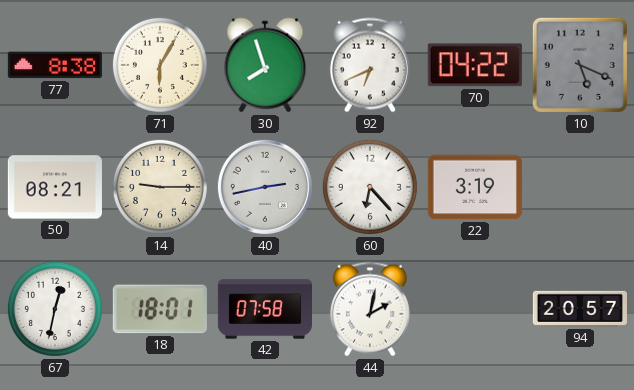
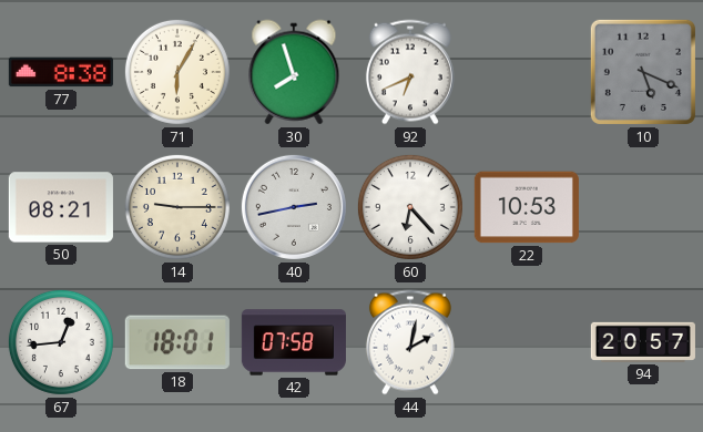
70: 04:22 -> none (475, 65)
22: 3:19 -> 10:53 (527, 207)
67: 12:32 -> 12:44 (61, 342)
